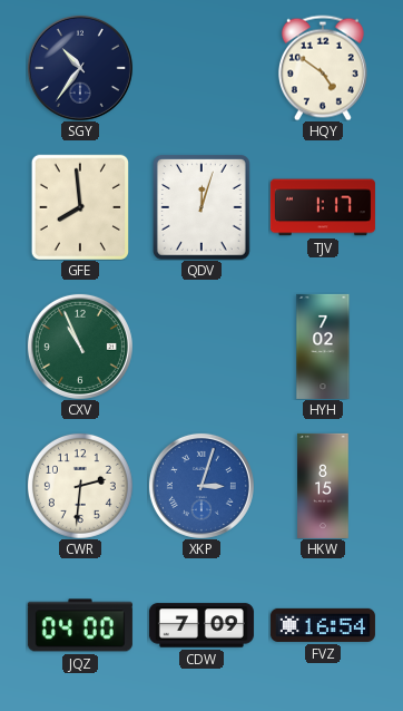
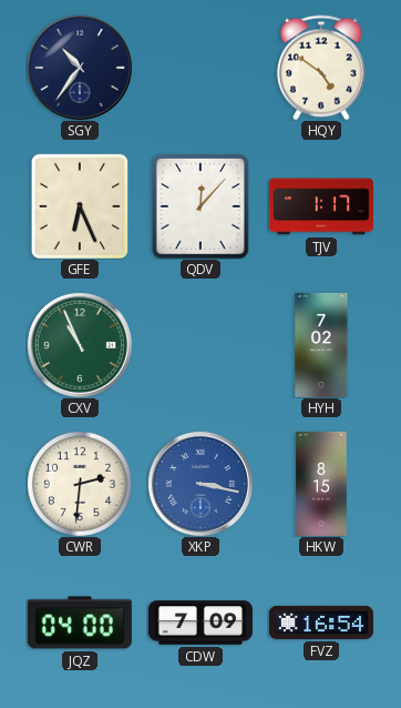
GFE: 7:59 -> 6:26 (79, 205)
QDV: 12:03 -> 12:07 (202, 206)
XKP: 3:03 -> 3:17 (200, 484)
